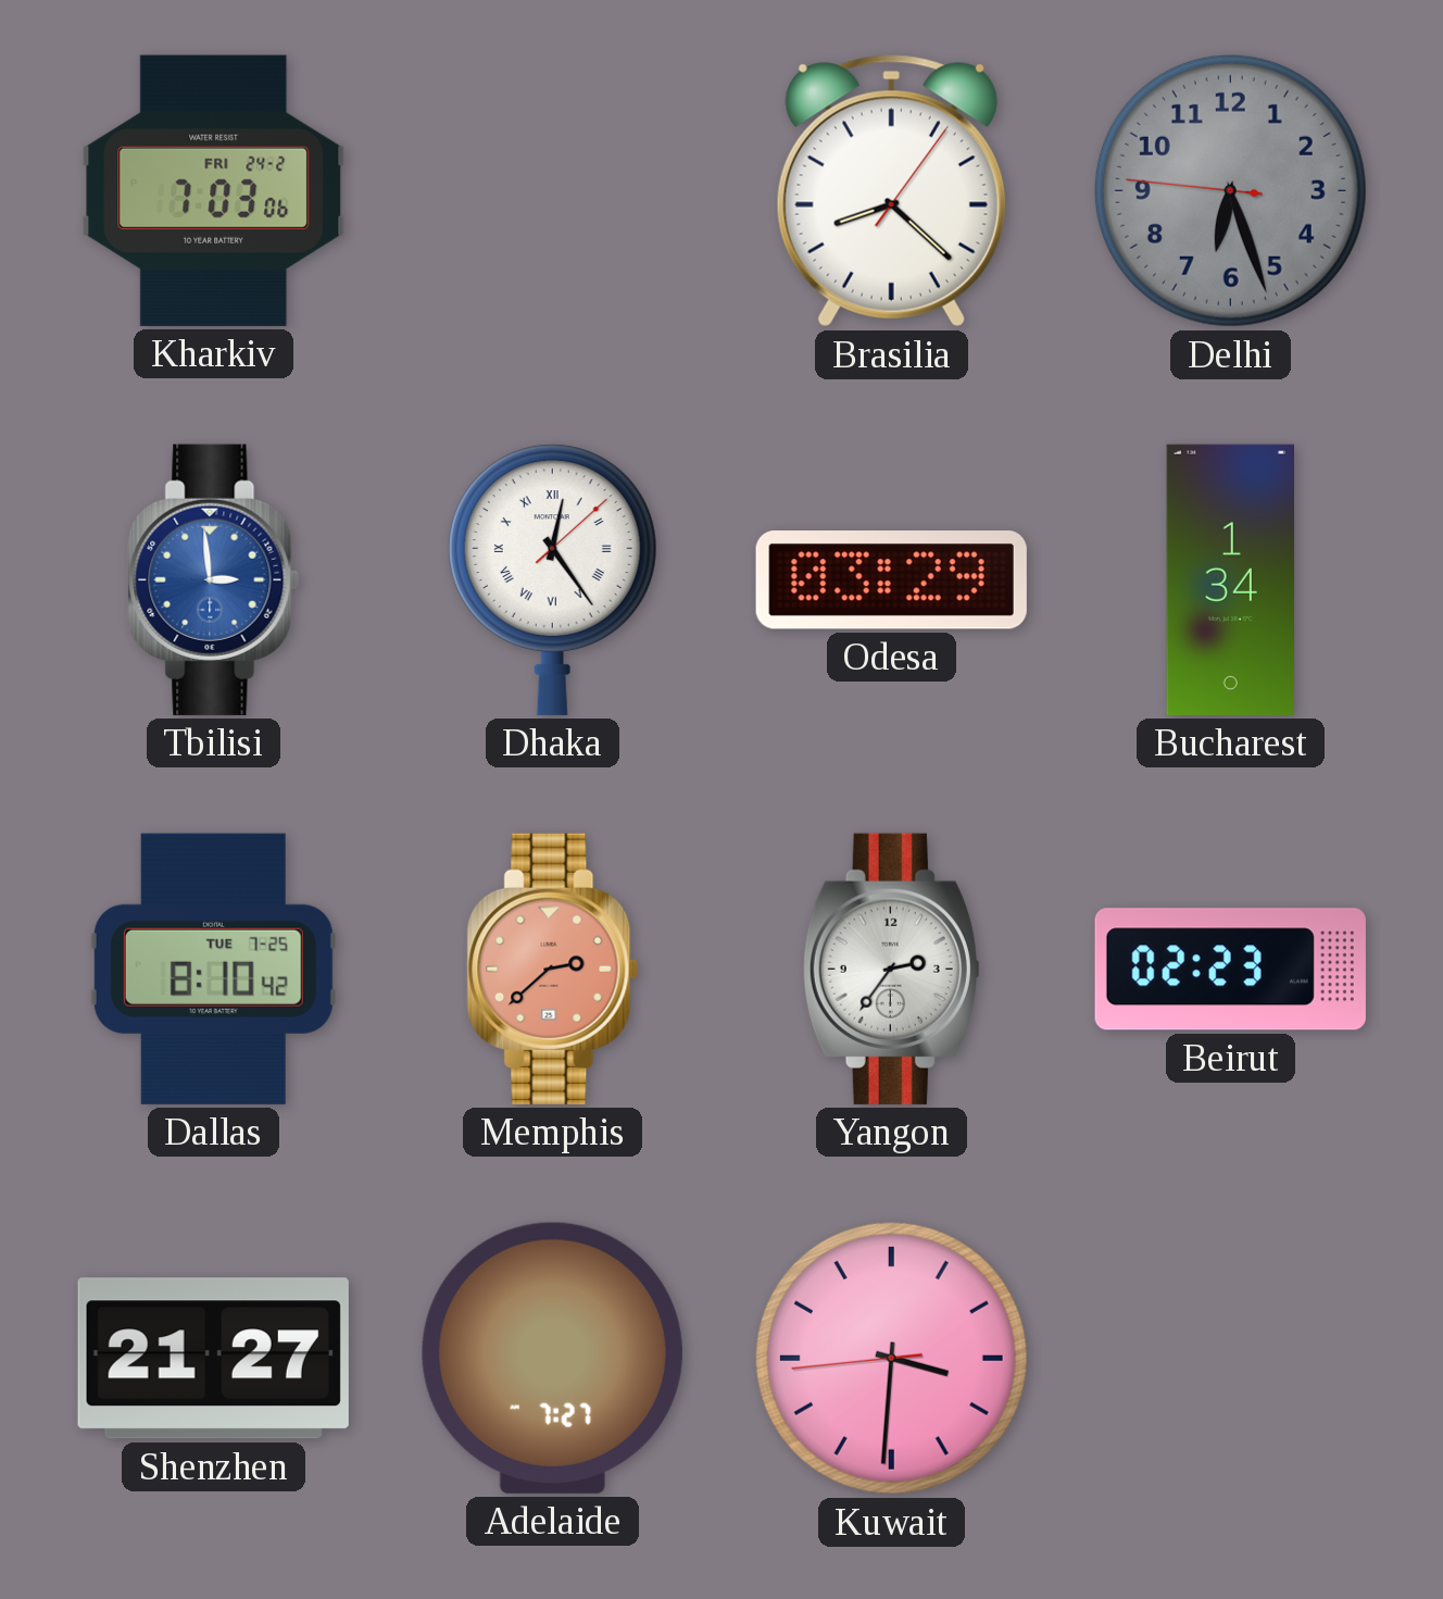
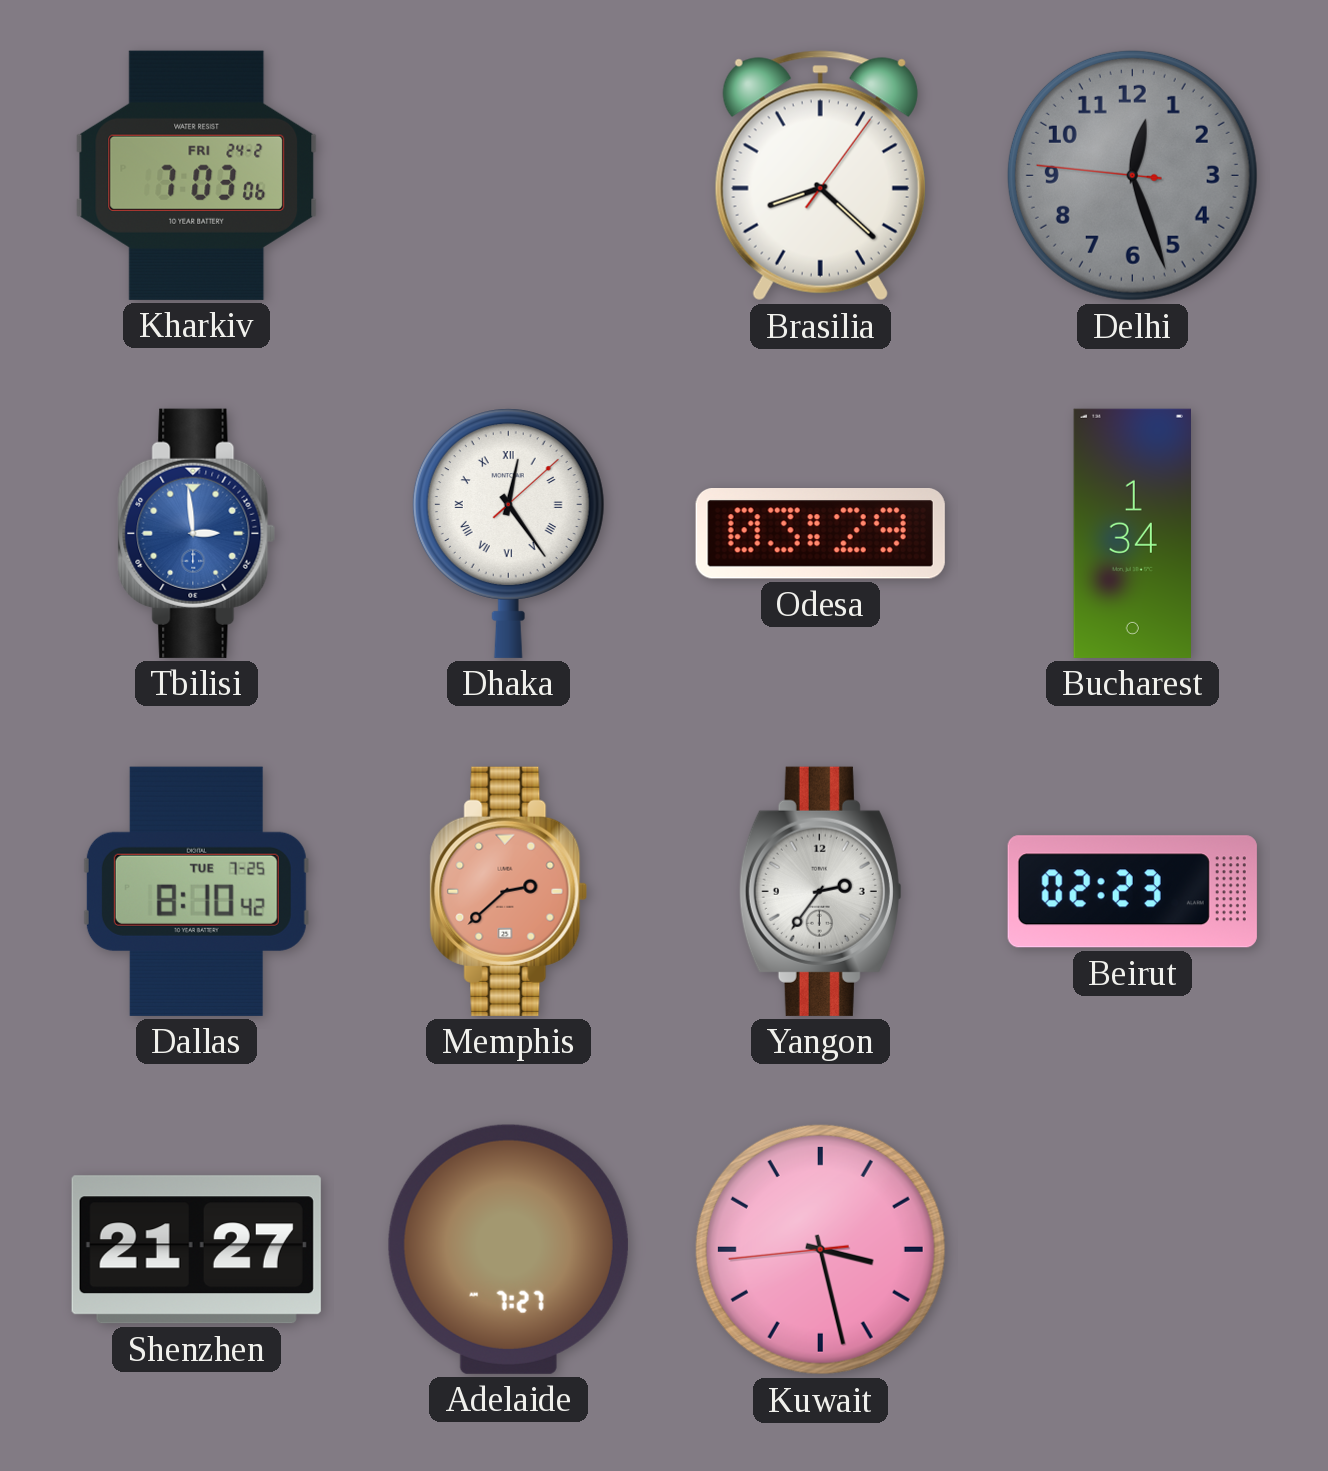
Delhi: 6:26 -> 12:26 (1132, 175)
Kuwait: 3:30 -> 3:27 (820, 1249)
